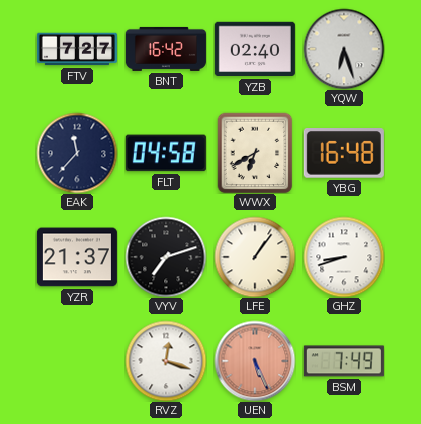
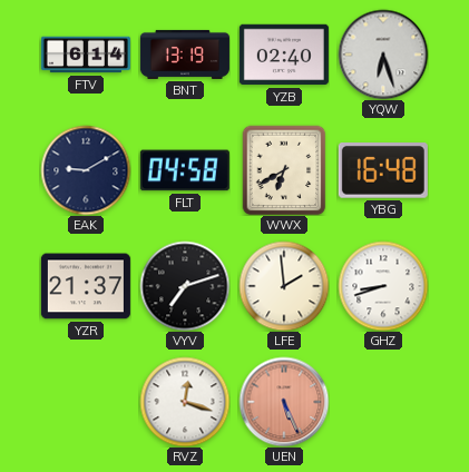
FTV: 7:27 -> 6:14 (86, 55)
BNT: 16:42 -> 13:19 (185, 55)
EAK: 11:37 -> 9:10 (86, 170)
LFE: 1:06 -> 1:59 (284, 286)
BSM: 7:49 -> none (344, 361)
